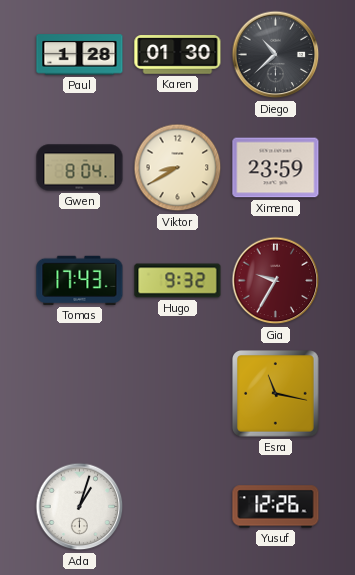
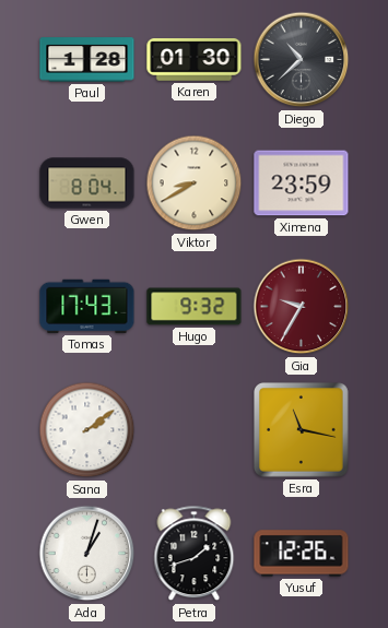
Sana: none -> 2:09 (87, 430)
Petra: none -> 1:42 (195, 554)
